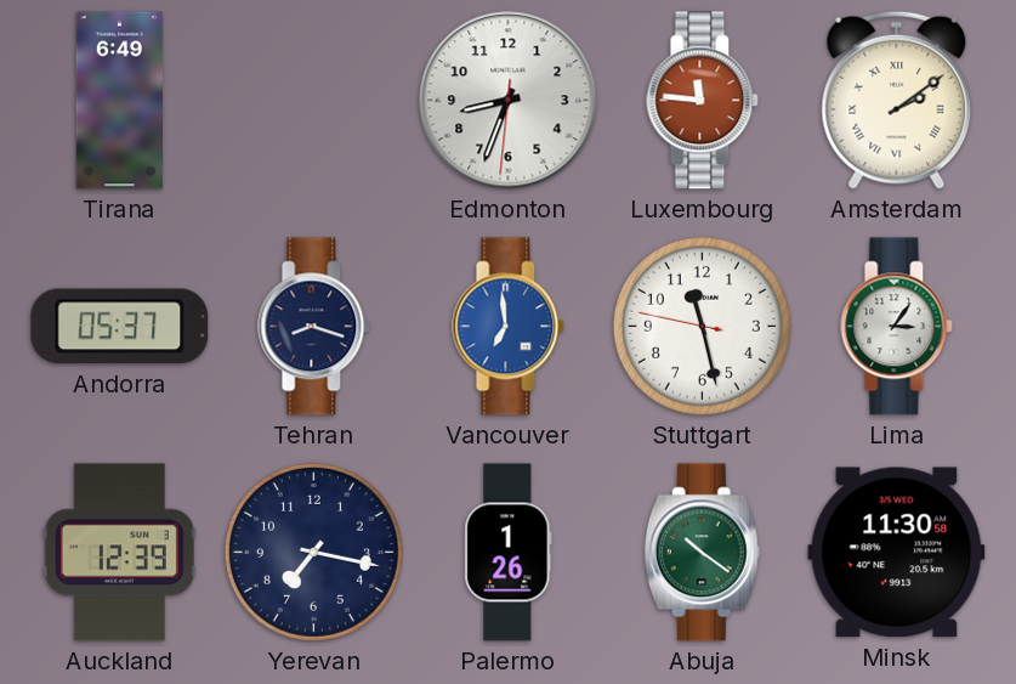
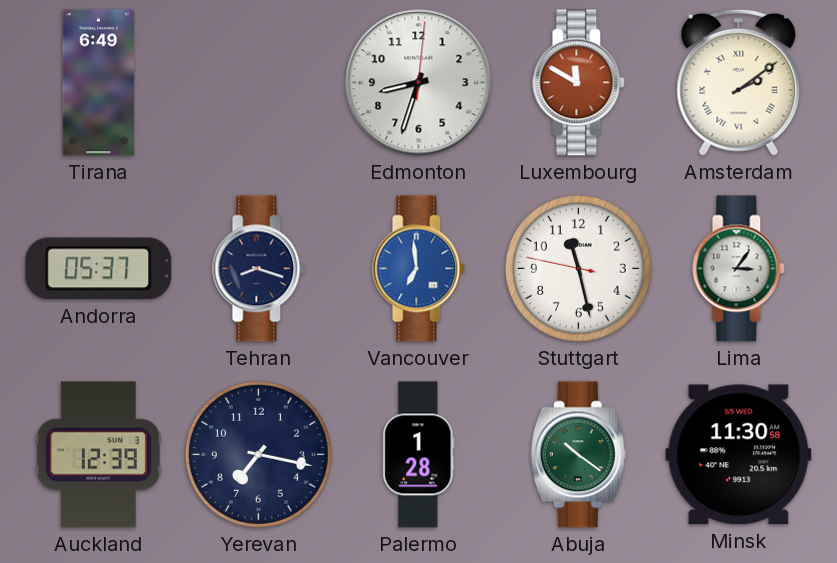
Edmonton: 8:33:31 -> 8:33:01 (419, 83)
Luxembourg: 11:46 -> 11:50 (579, 83)
Palermo: 1:26 -> 1:28 (419, 455)
